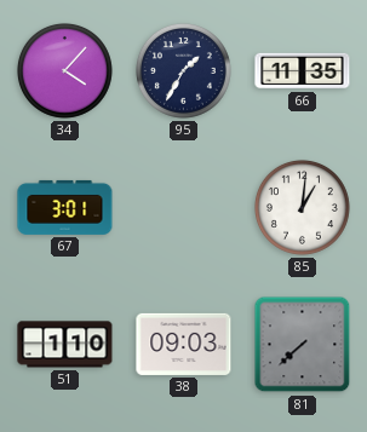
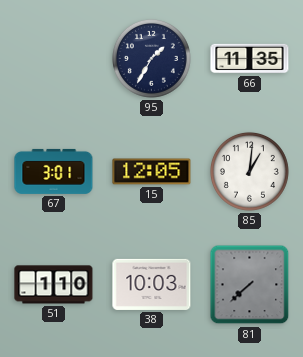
34: 4:07 -> none (64, 70)
15: none -> 12:05 (152, 172)
38: 09:03 -> 10:03 (152, 284)
